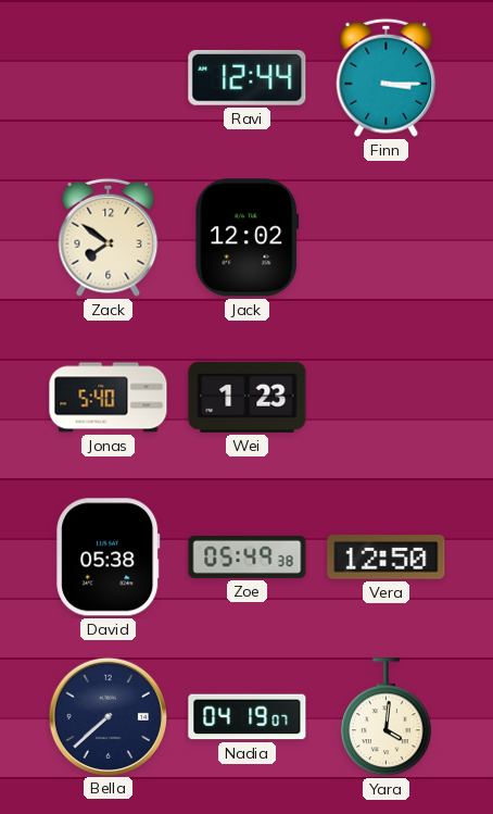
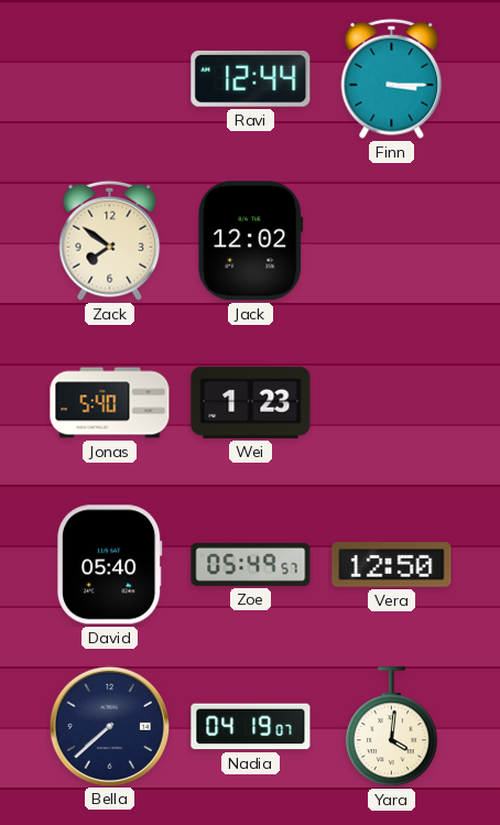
David: 05:38 -> 05:40 (110, 565)
Zoe: 05:49:38 -> 05:49:57 (251, 564)
